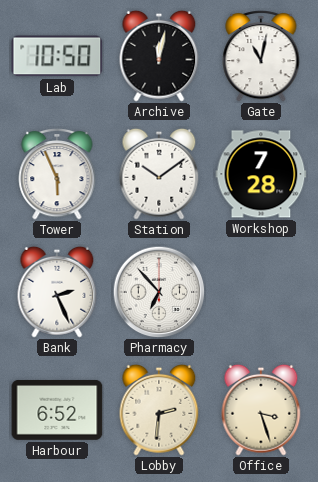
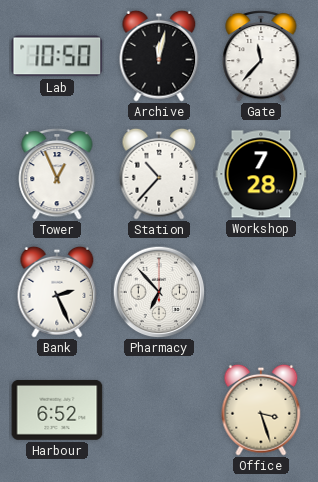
Gate: 11:02 -> 11:37 (261, 56)
Tower: 5:56 -> 12:56 (57, 174)
Station: 10:09 -> 10:37 (159, 174)
Lobby: 2:31 -> none (159, 410)
